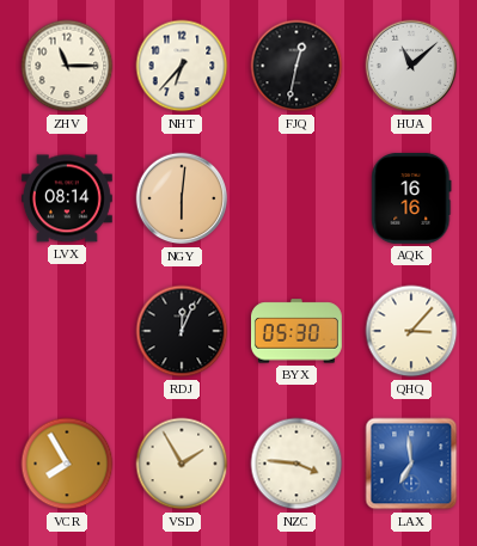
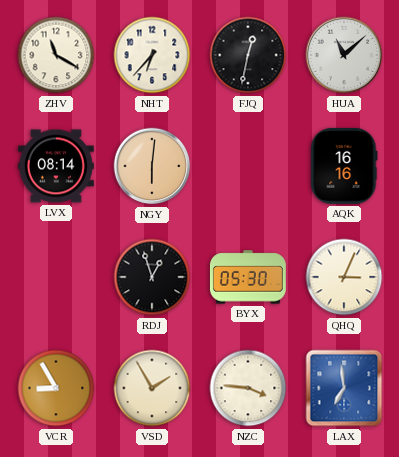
ZHV: 11:15 -> 11:20 (56, 55)
RDJ: 12:04 -> 12:57 (152, 277)
QHQ: 3:07 -> 3:04 (344, 277)
VCR: 7:55 -> 8:55 (56, 388)
